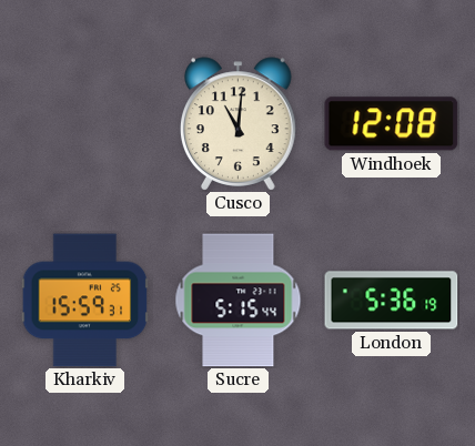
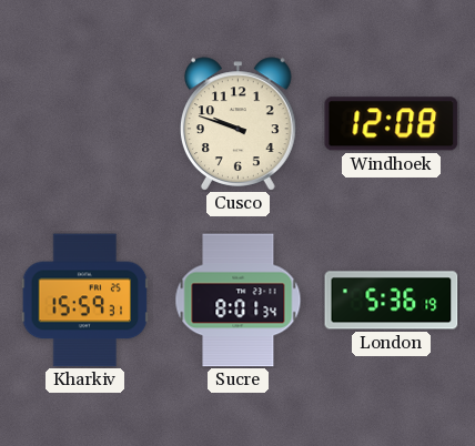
Cusco: 11:01 -> 9:48 (239, 124)
Sucre: 5:15 -> 8:01 (239, 301)
